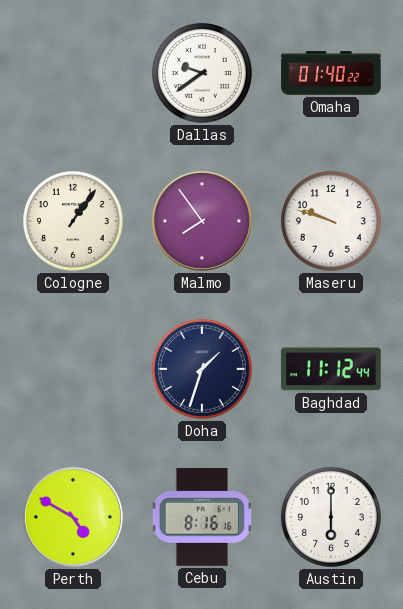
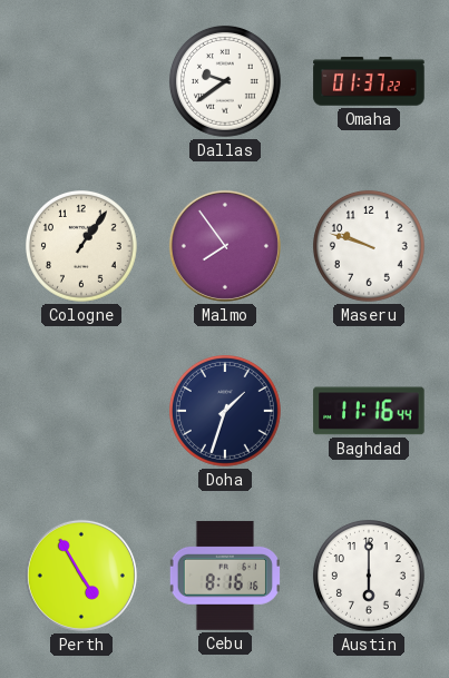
Omaha: 01:40 -> 01:37 (369, 81)
Baghdad: 11:12 -> 11:16 (369, 411)
Perth: 4:50 -> 4:55 (81, 576)
